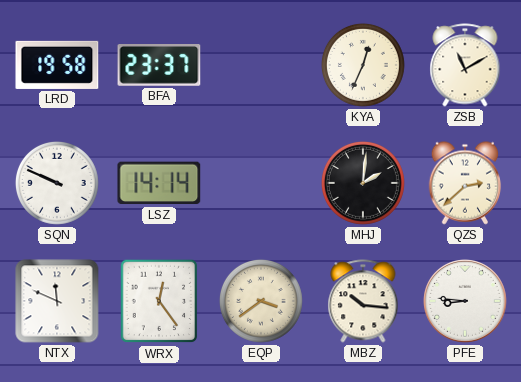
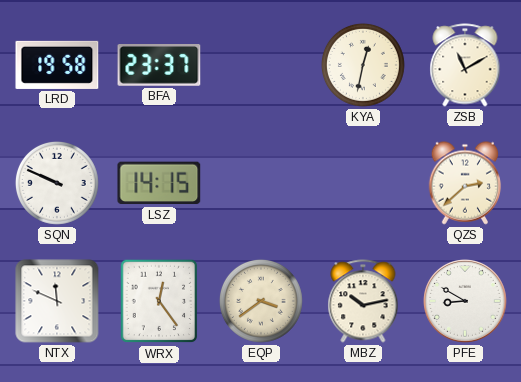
KYA: 12:34 -> 12:32 (363, 65)
LSZ: 14:14 -> 14:15 (159, 183)
MHJ: 2:01 -> none (363, 183)
MBZ: 10:16 -> 10:13 (363, 301)
PFE: 8:46 -> 8:50 (465, 301)
